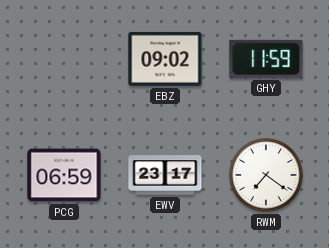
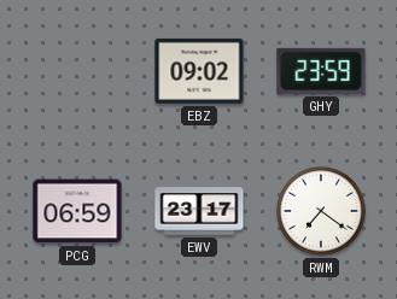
GHY: 11:59 -> 23:59 (321, 71)
